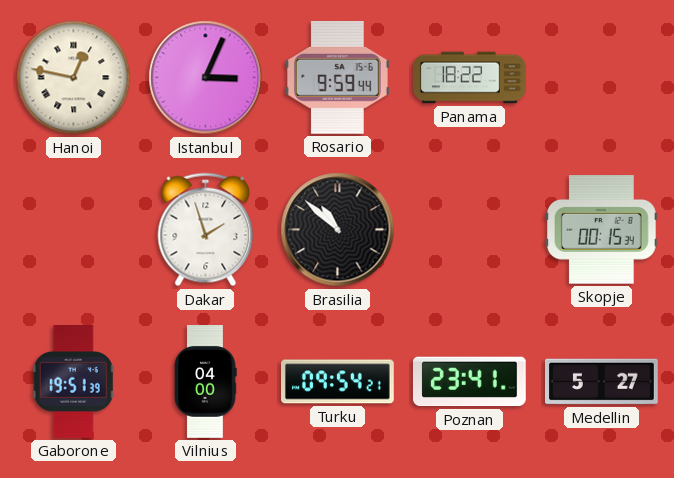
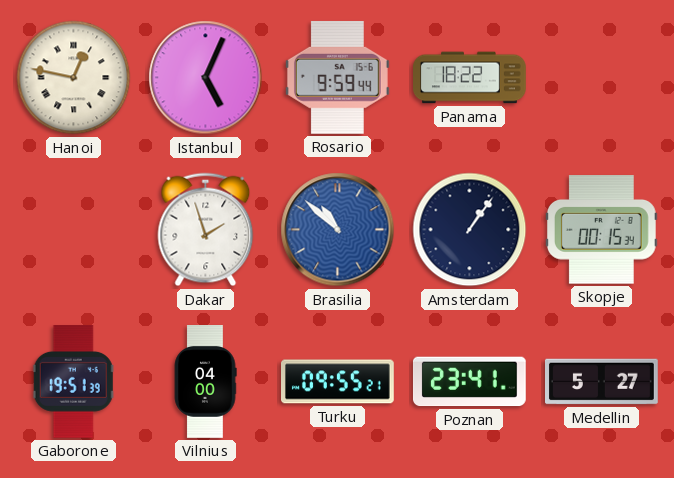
Istanbul: 3:04 -> 5:04 (206, 78)
Brasilia dial: black -> blue (338, 230)
Amsterdam: none -> 1:06 (470, 230)
Turku: 09:54 -> 09:55 (338, 382)
